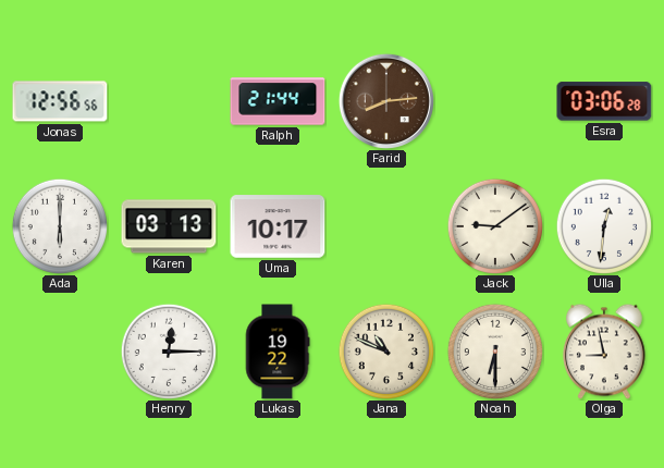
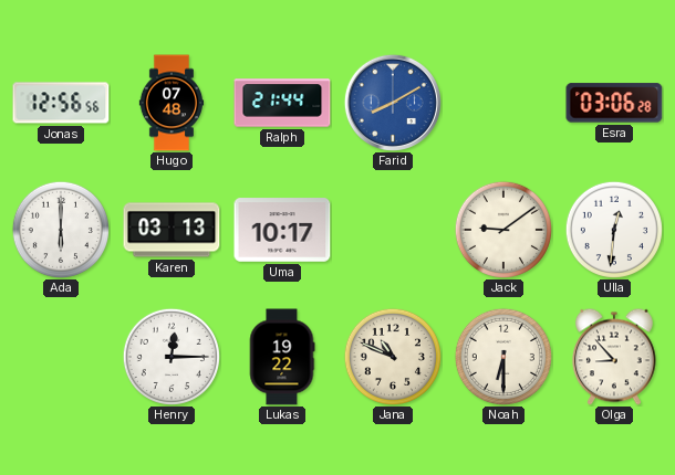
Hugo: none -> 07:48 (172, 103)
Farid: 8:14 -> 8:10 (393, 103)
Farid dial: brown -> blue (393, 103)
Olga: 8:58 -> 8:53 (614, 357)
